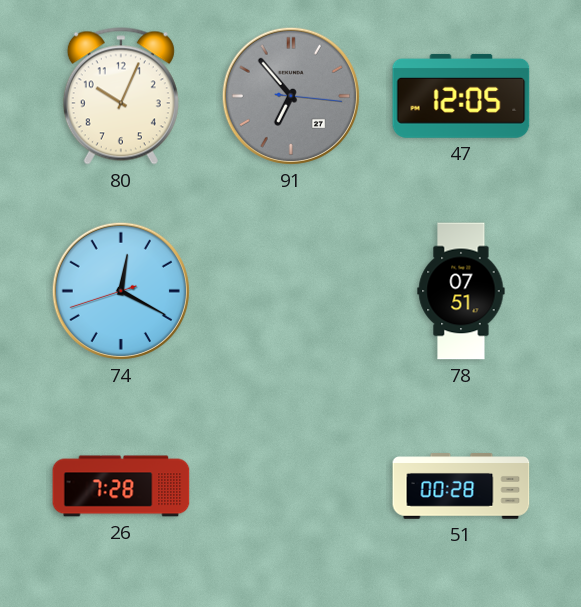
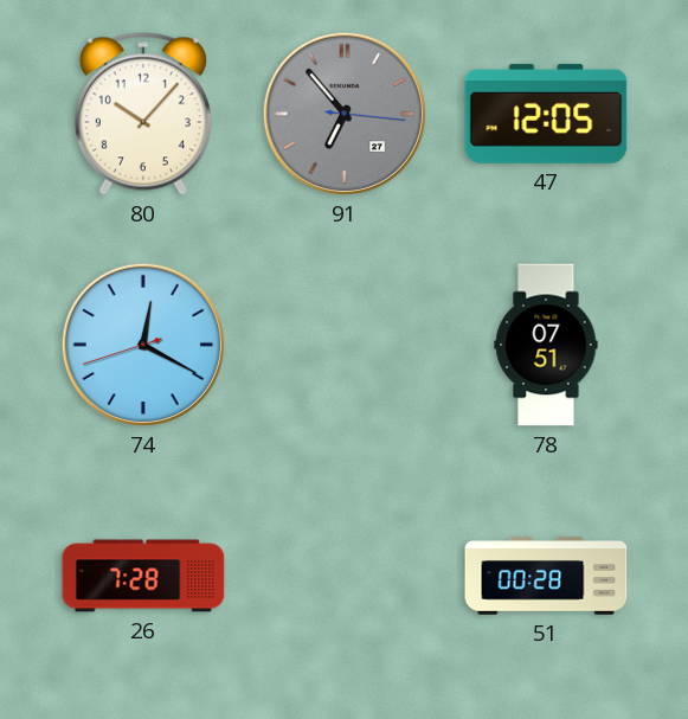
80: 10:04 -> 10:07 (143, 114)
